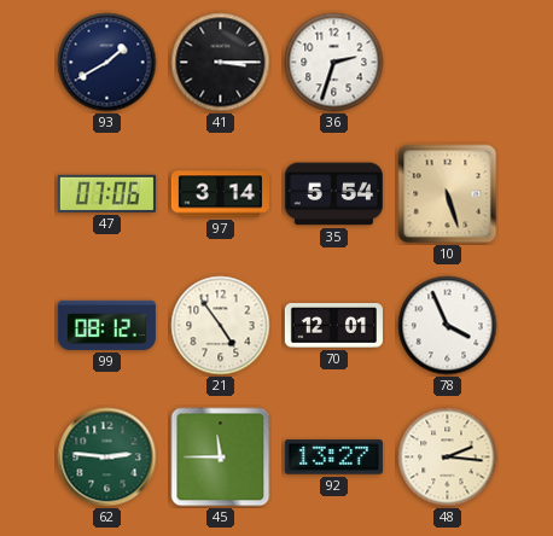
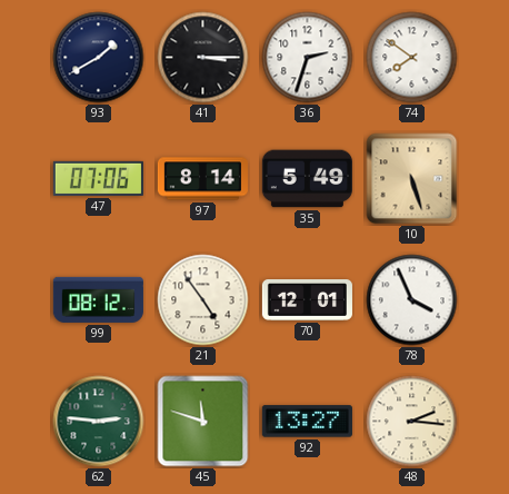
74: none -> 7:51 (412, 58)
97: 3:14 -> 8:14 (202, 179)
35: 5:54 -> 5:49 (307, 179)
45: 11:45 -> 11:48 (203, 422)
